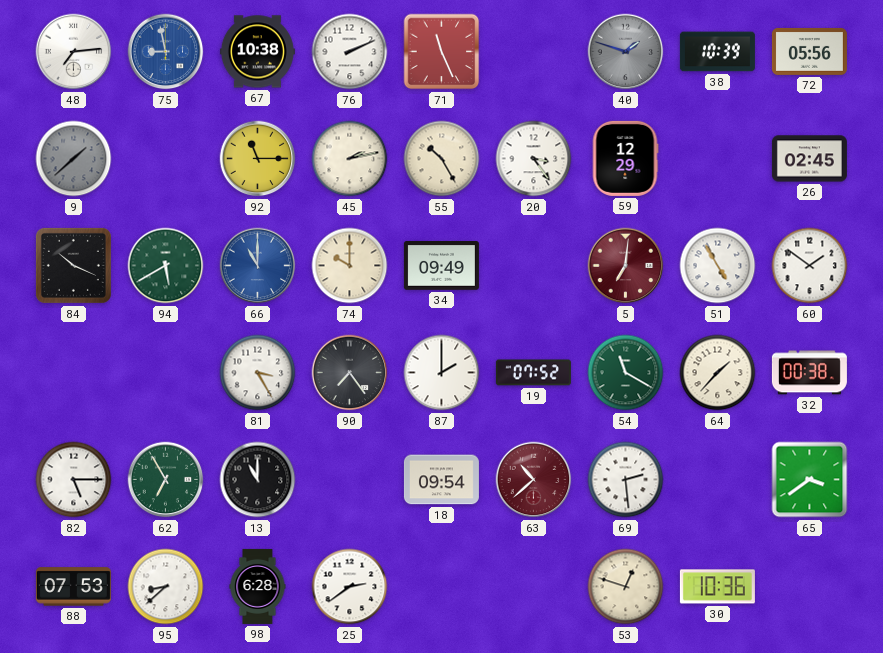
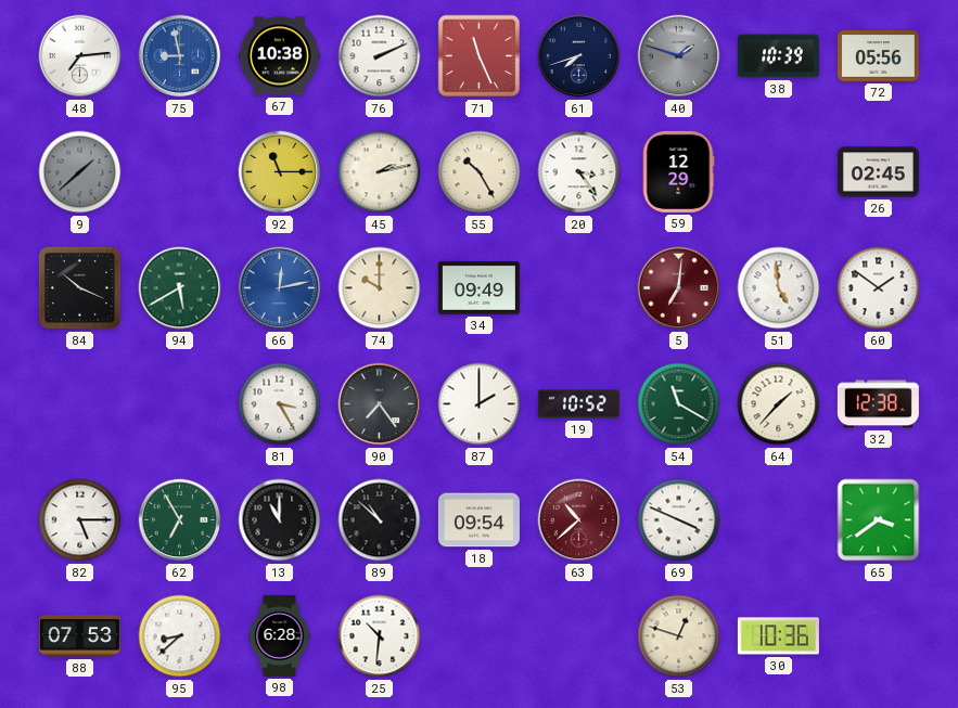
61: none -> 7:42 (579, 56)
66: 11:00 -> 12:13 (280, 288)
51: 4:55 -> 4:59 (779, 288)
19: 07:52 -> 10:52 (578, 404)
32: 00:38 -> 12:38 (878, 404)
89: none -> 10:52 (380, 520)
69: 2:29 -> 3:49 (679, 520)
25: 2:39 -> 10:31 (380, 636)
